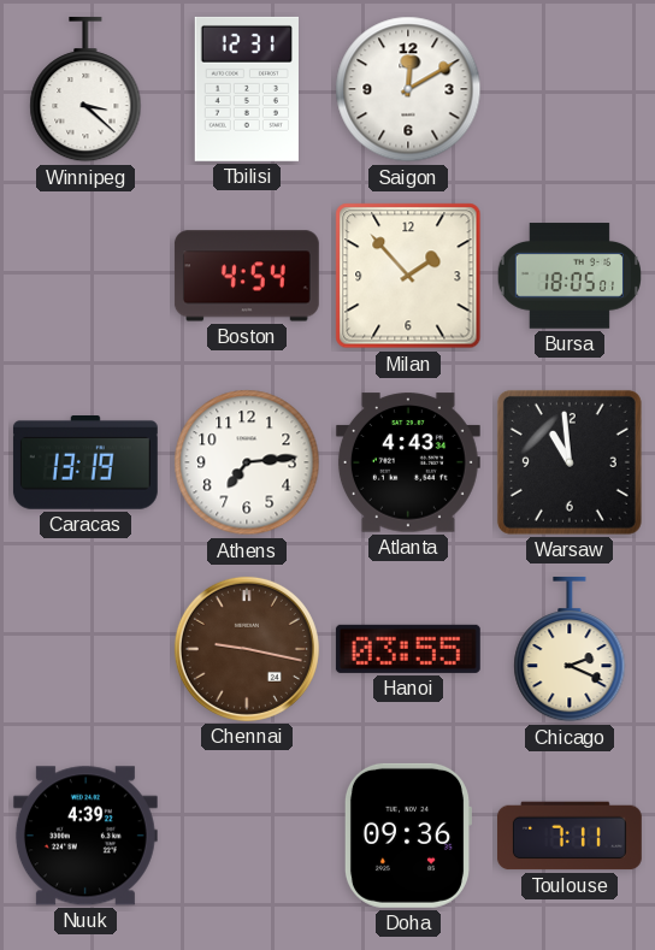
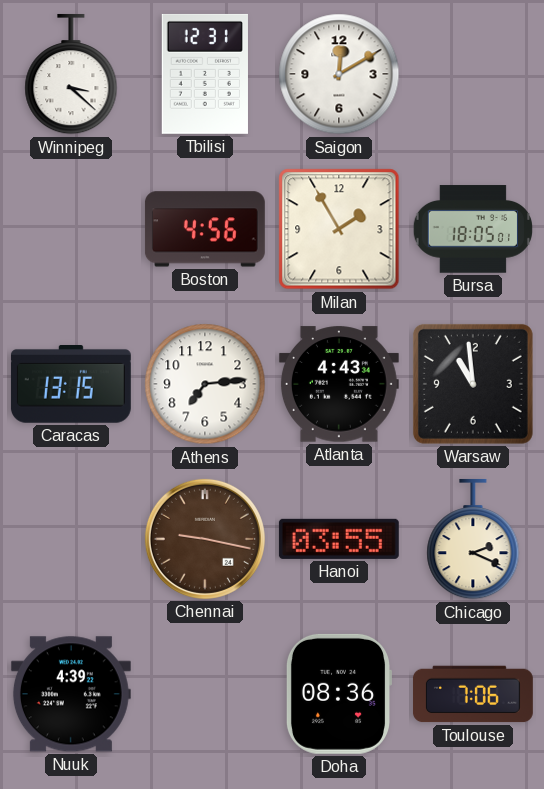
Boston: 4:54 -> 4:56 (205, 229)
Milan: 1:53 -> 1:55 (339, 229)
Caracas: 13:19 -> 13:15 (71, 385)
Doha: 09:36 -> 08:36 (338, 694)
Toulouse: 7:11 -> 7:06 (473, 694)
